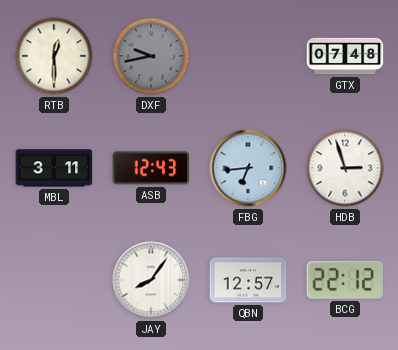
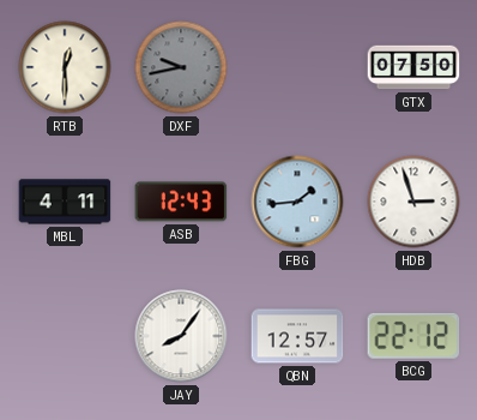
GTX: 07:48 -> 07:50 (413, 67)
MBL: 3:11 -> 4:11 (65, 202)
FBG: 6:44 -> 1:44 (297, 202)
